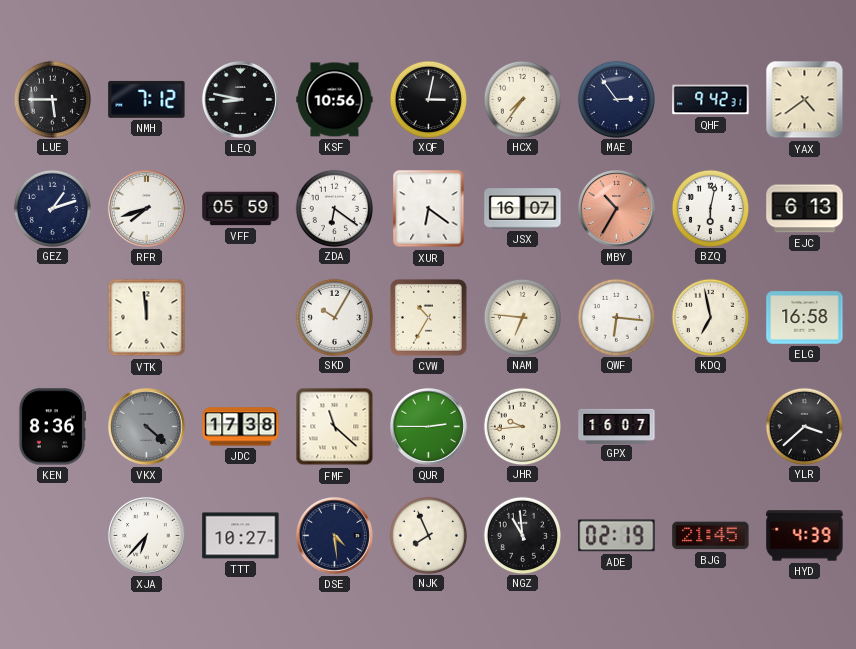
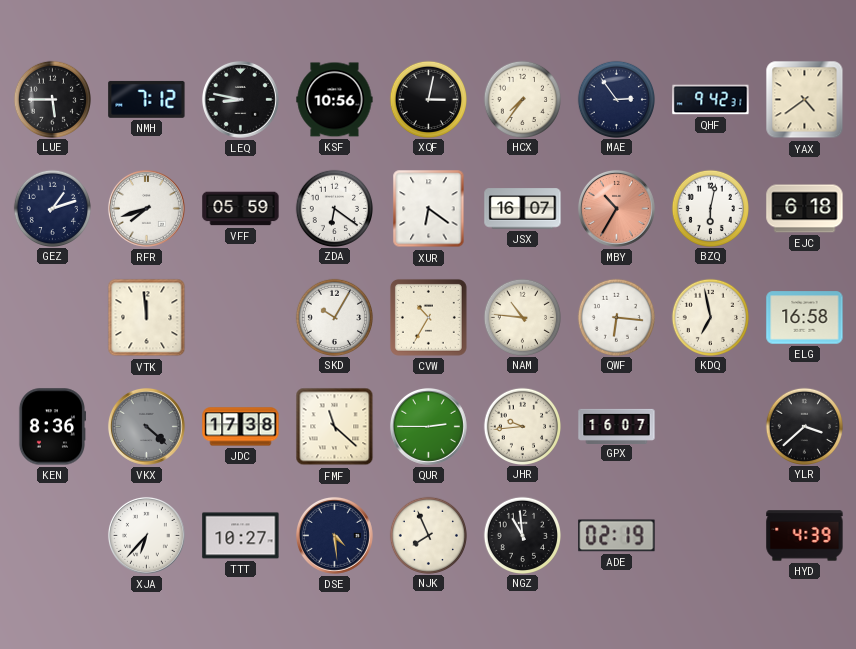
EJC: 6:13 -> 6:18 (805, 209)
NAM: 6:46 -> 10:46 (522, 317)
BJG: 21:45 -> none (711, 536)
